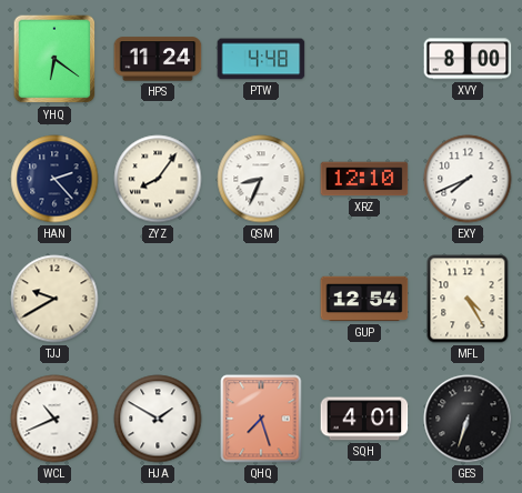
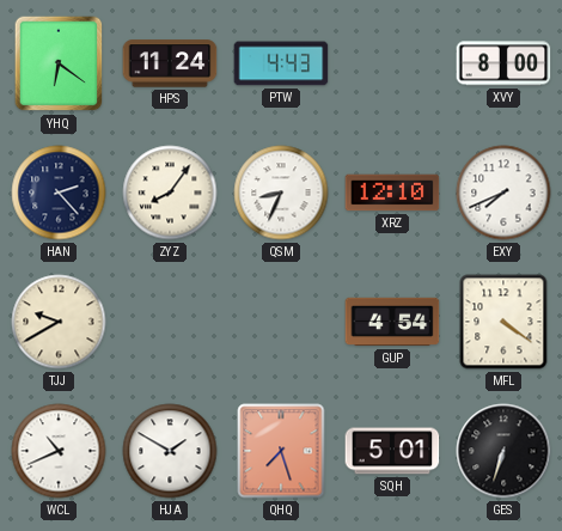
PTW: 4:48 -> 4:43 (281, 63)
GUP: 12:54 -> 4:54 (392, 322)
MFL: 4:25 -> 4:21 (503, 322)
SQH: 4:01 -> 5:01 (392, 451)
